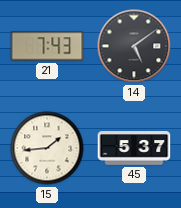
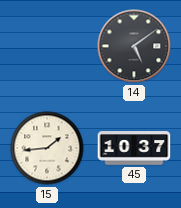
21: 7:43 -> none (47, 46)
45: 5:37 -> 10:37 (134, 148)
